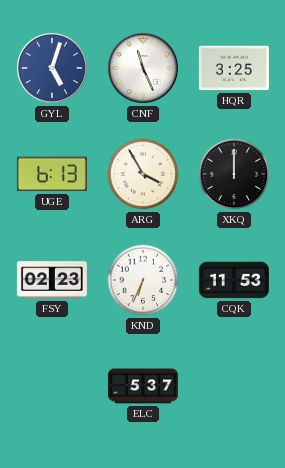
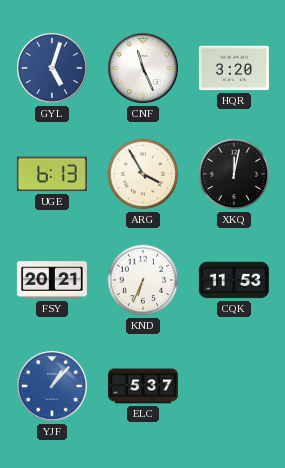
HQR: 3:25 -> 3:20 (234, 68)
XKQ: 12:00 -> 12:02 (234, 174)
FSY: 02:23 -> 20:21 (52, 280)
YJF: none -> 1:07 (52, 386)
